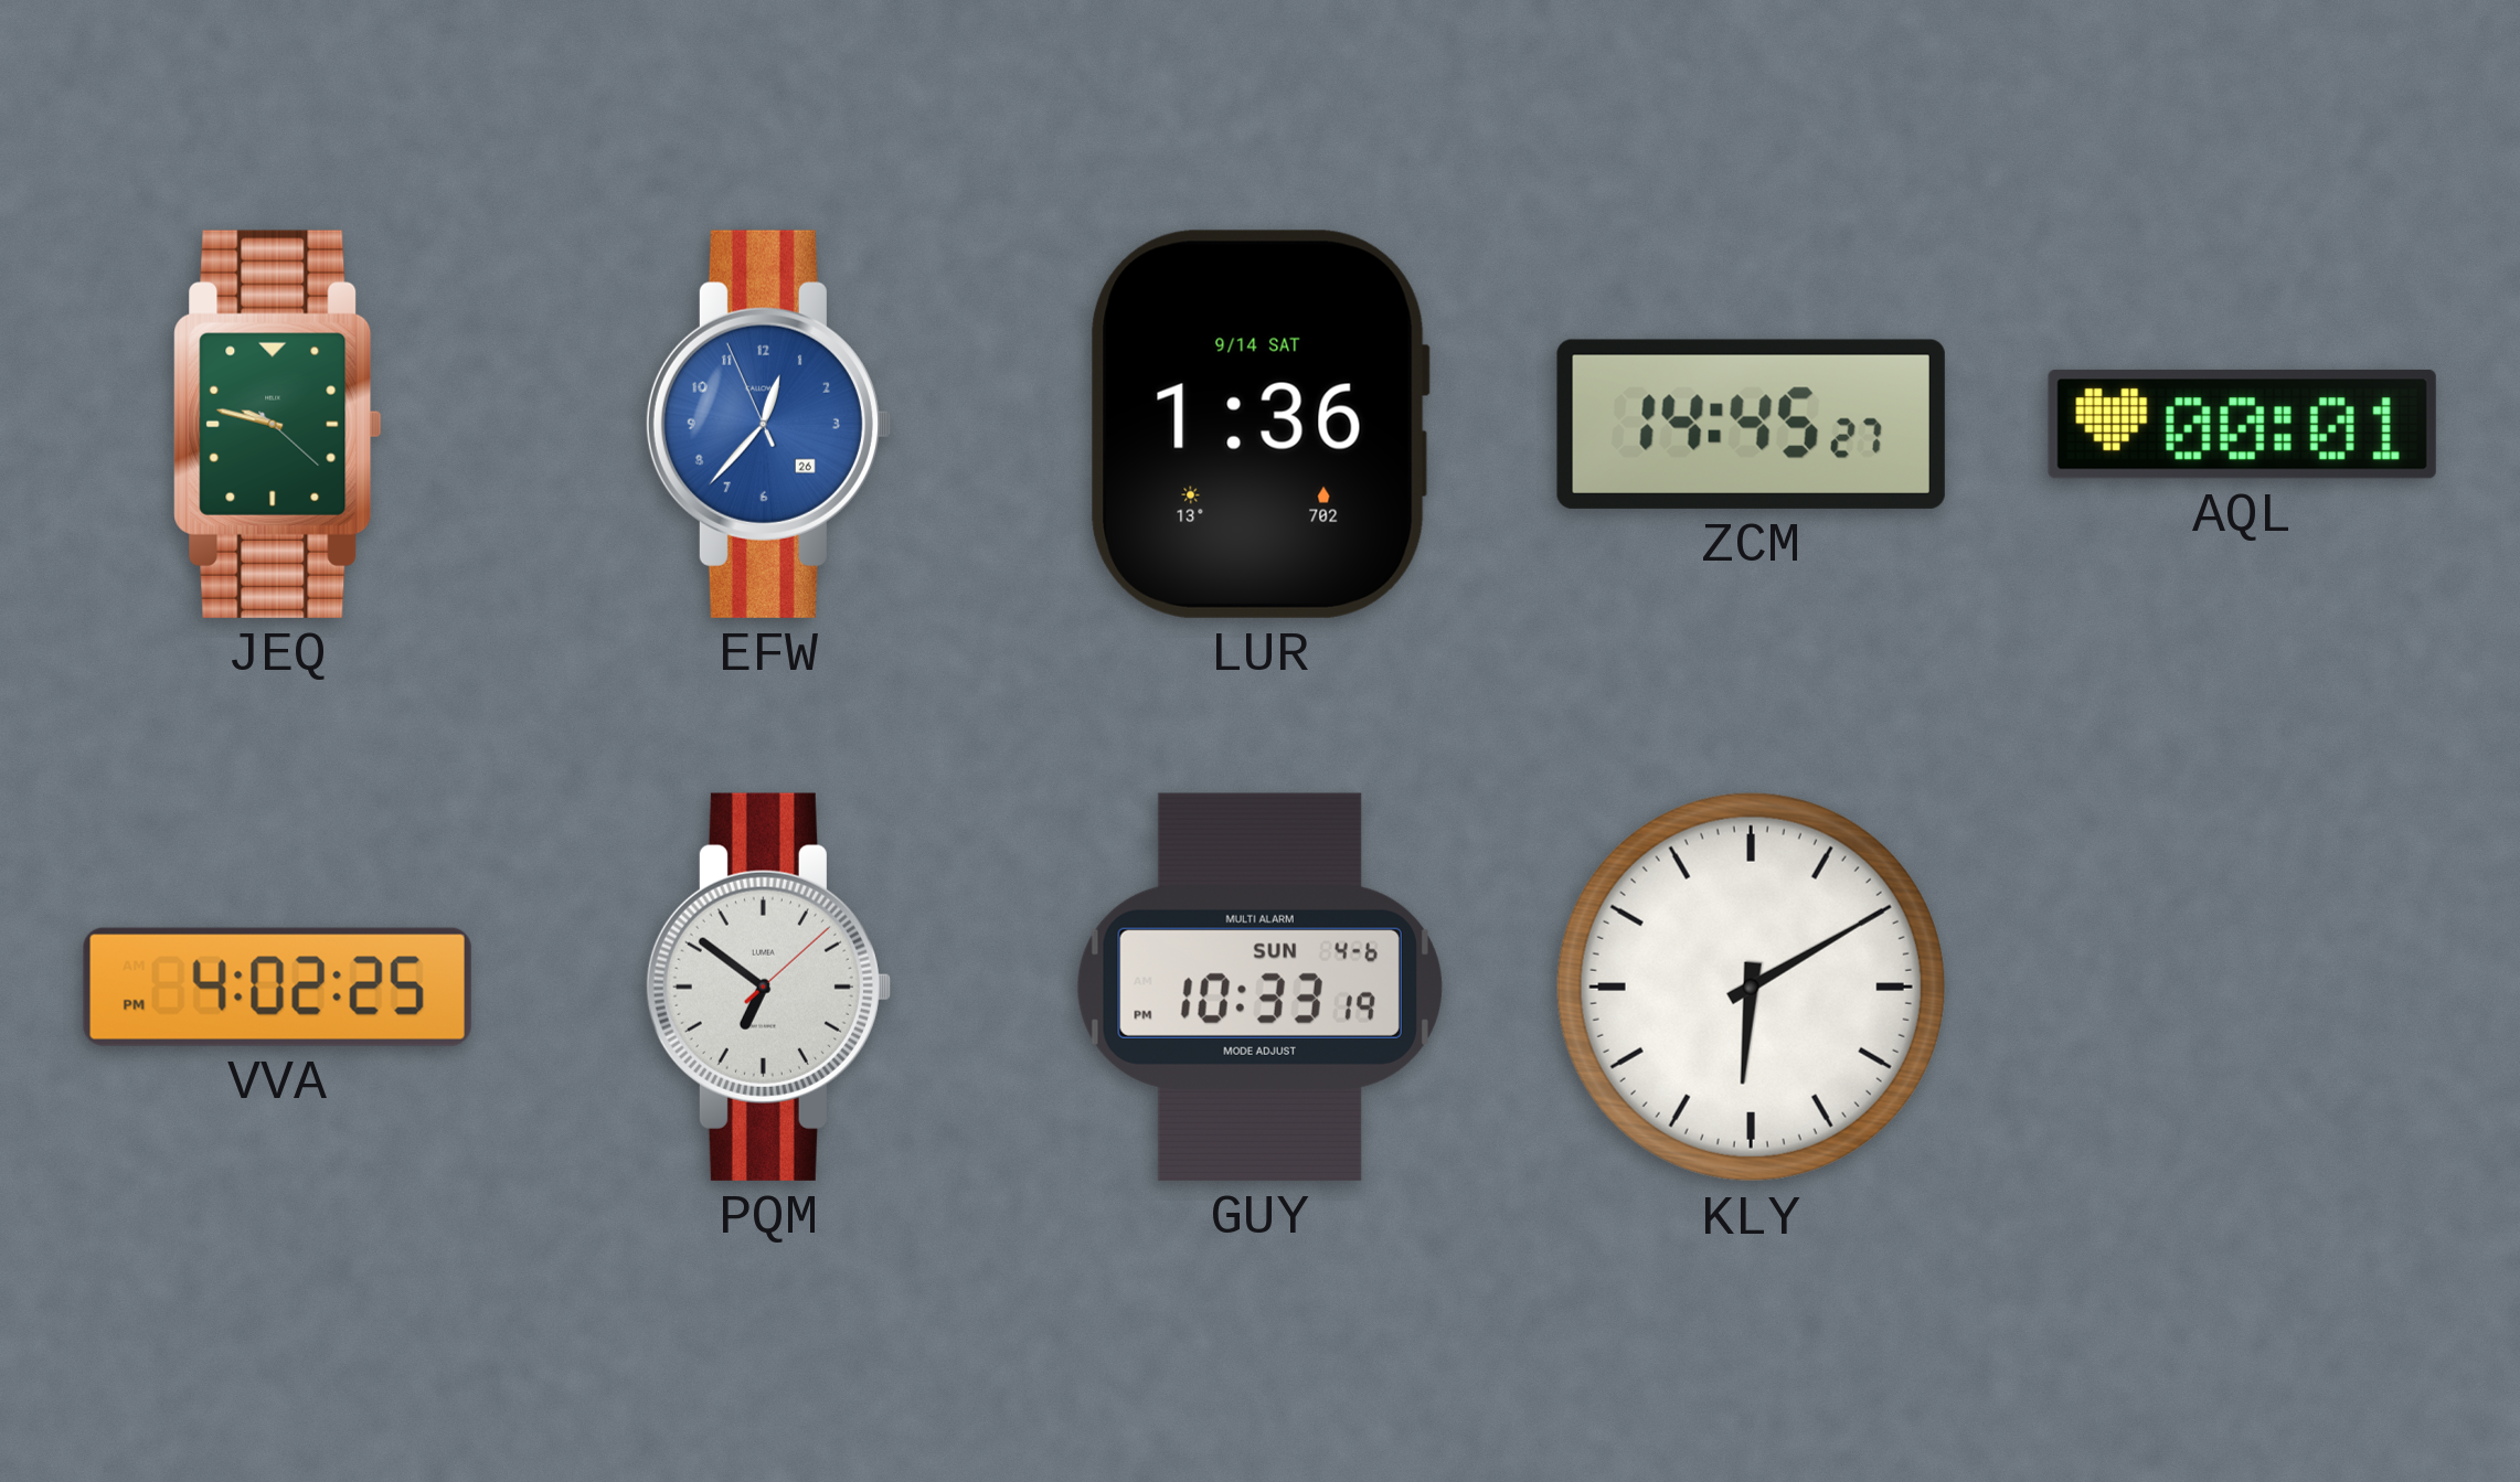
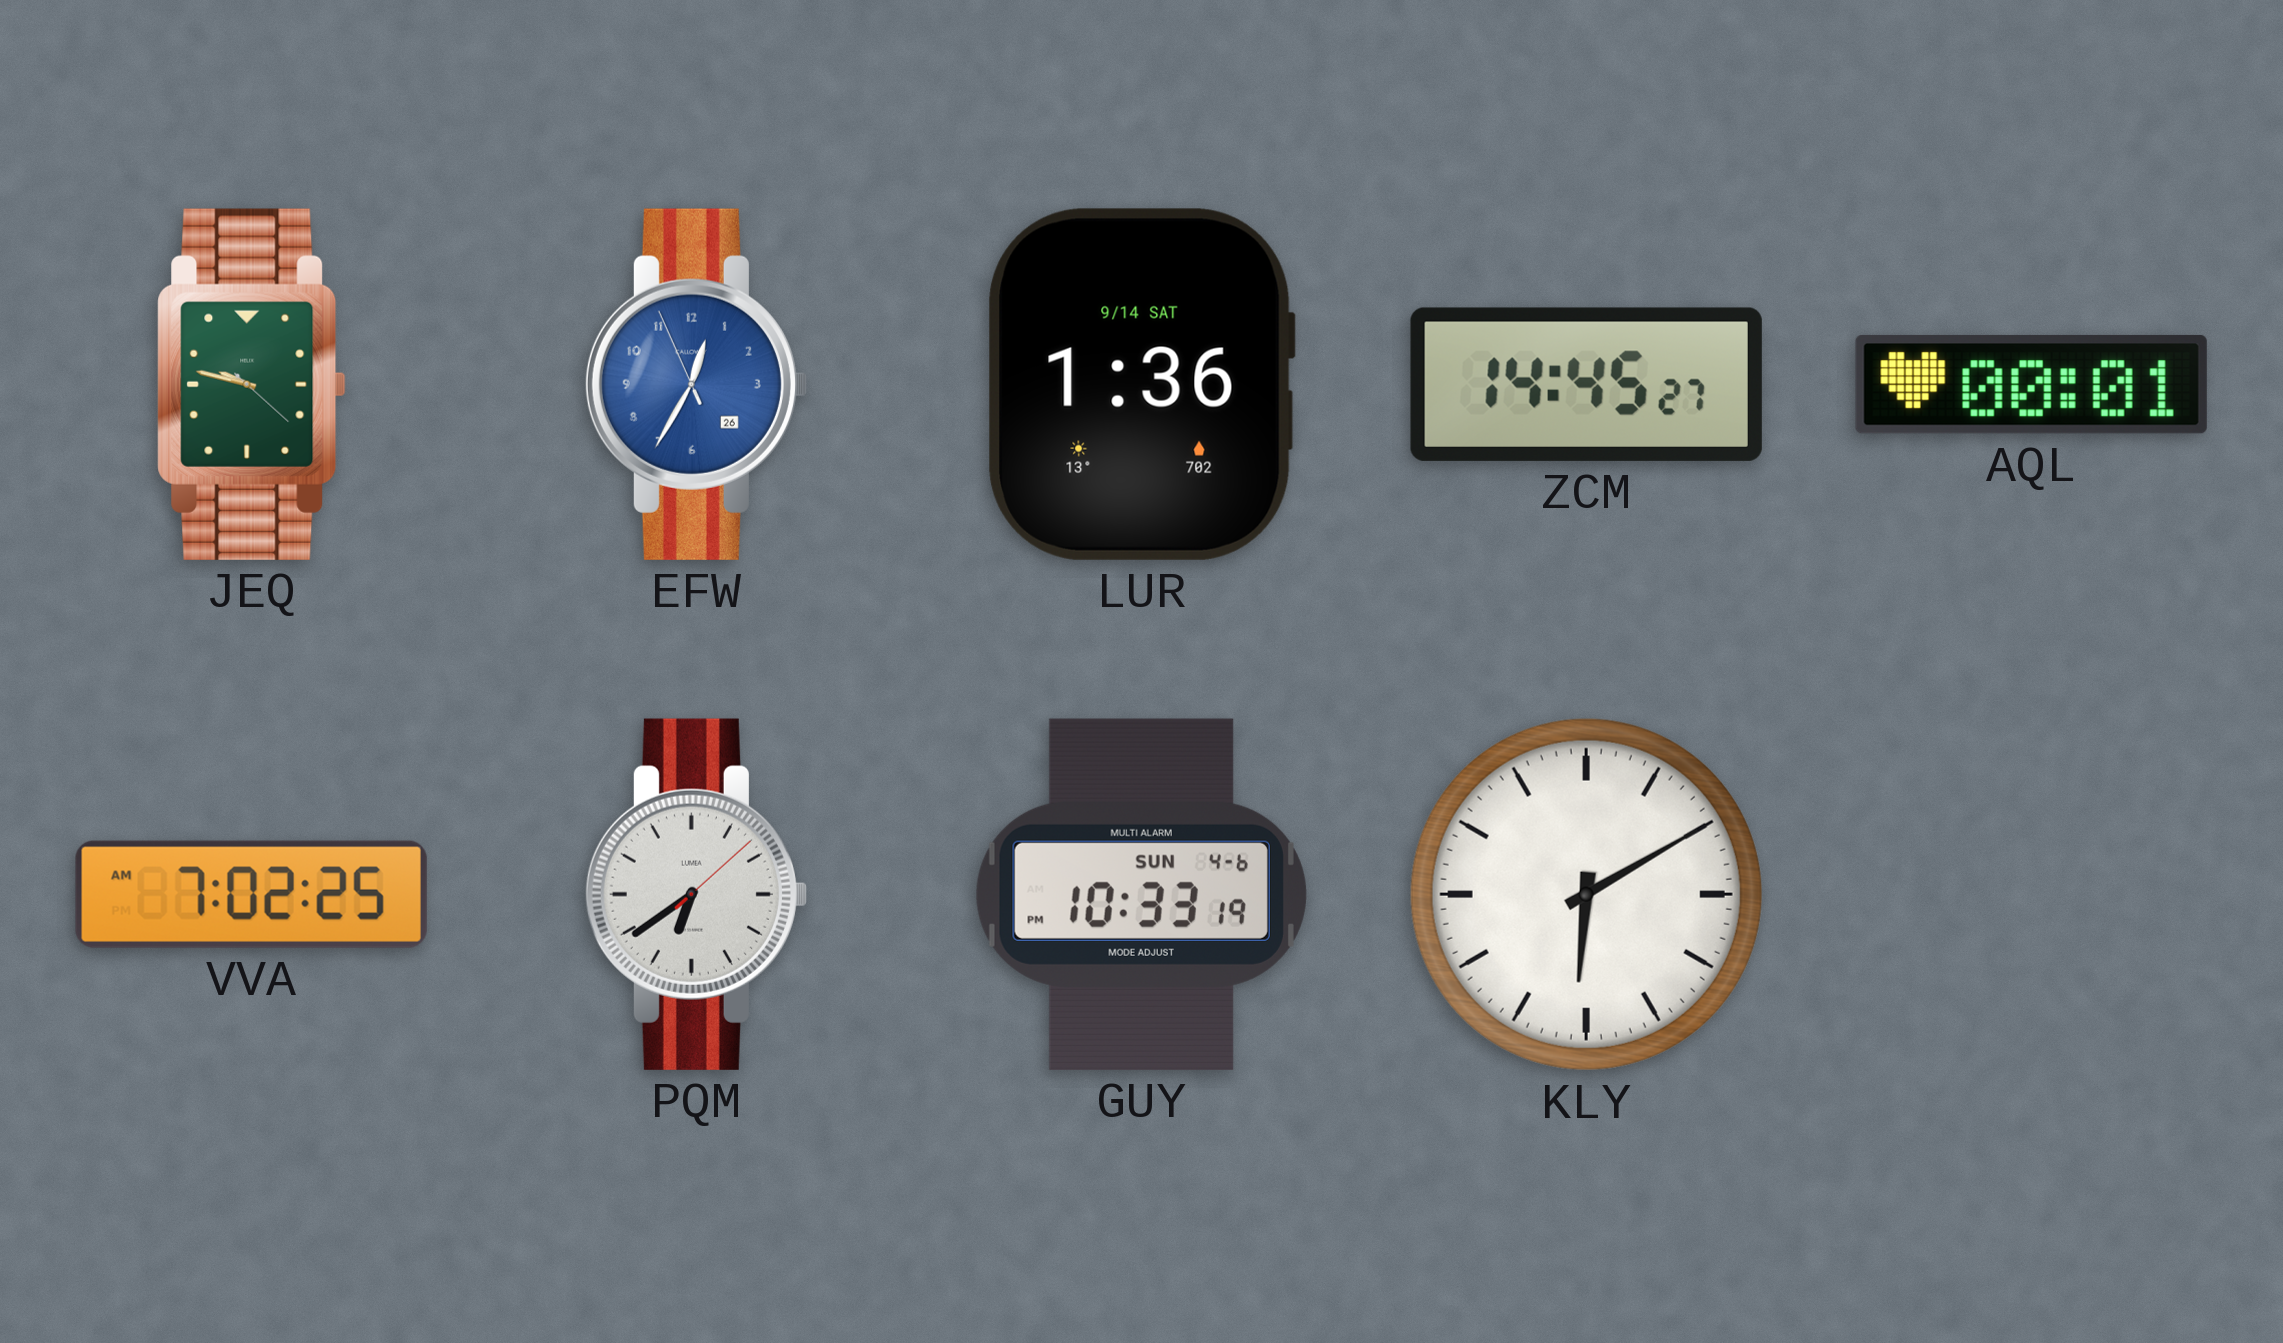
EFW: 12:36 -> 12:34 (696, 384)
VVA: 4:02 -> 7:02 (251, 894)
PQM: 6:51 -> 6:39 (696, 894)
